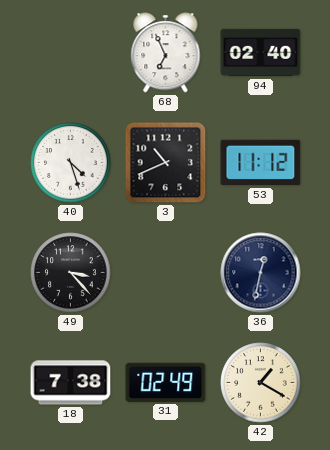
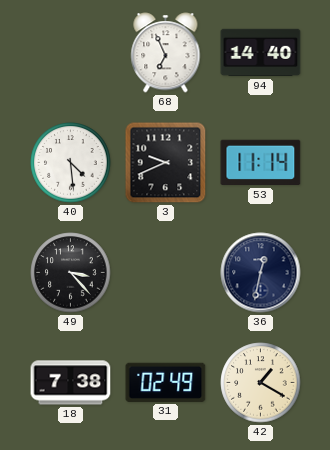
94: 02:40 -> 14:40 (261, 53)
40: 4:27 -> 4:29 (71, 163)
3: 10:41 -> 9:41 (166, 163)
53: 11:12 -> 11:14 (261, 163)
